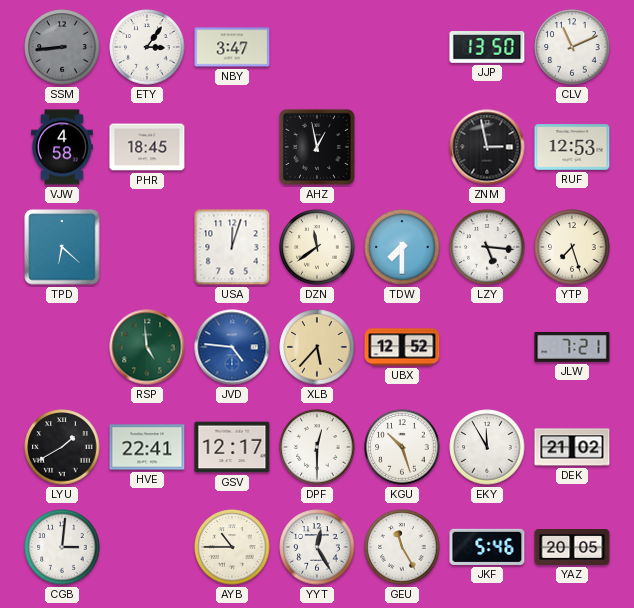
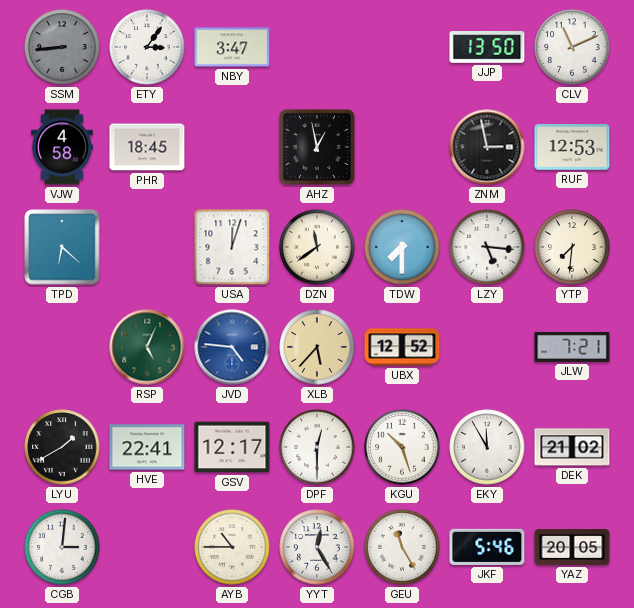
YTP: 7:27 -> 7:31 (572, 247)
RSP: 4:59 -> 5:04 (147, 347)
